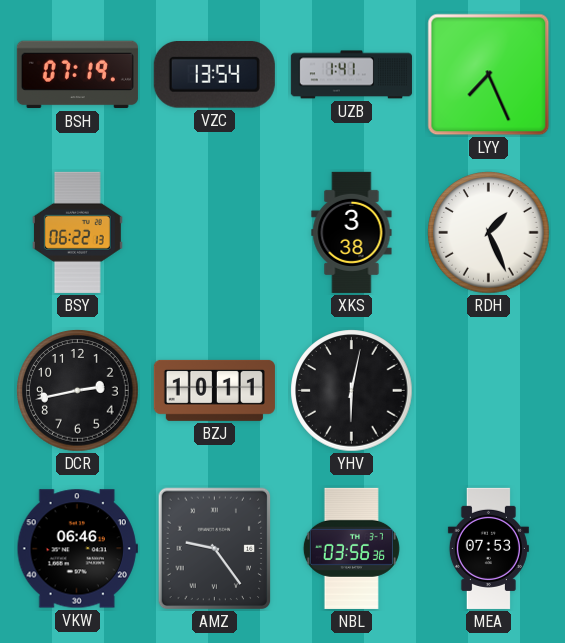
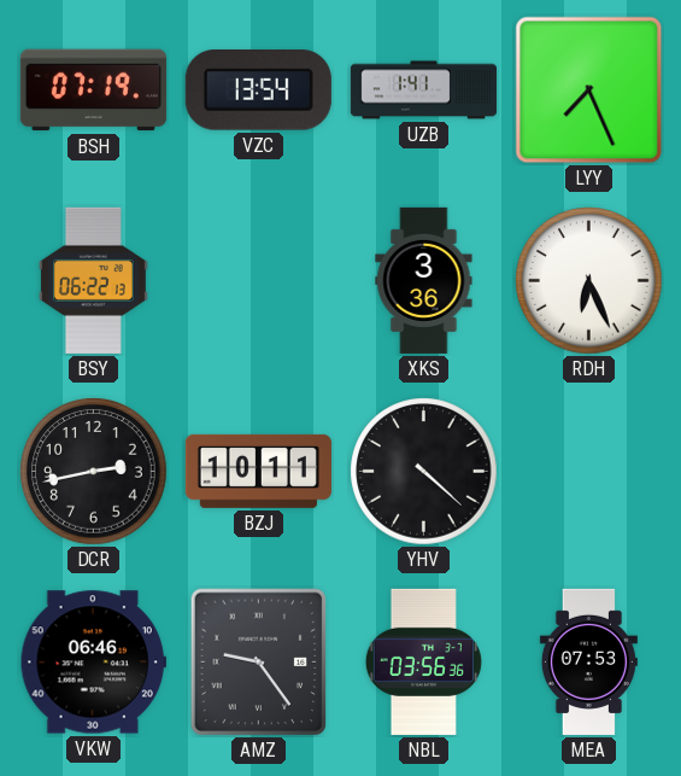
XKS: 3:38 -> 3:36 (424, 280)
RDH: 1:26 -> 6:26 (589, 281)
YHV: 6:02 -> 4:22 (424, 472)
